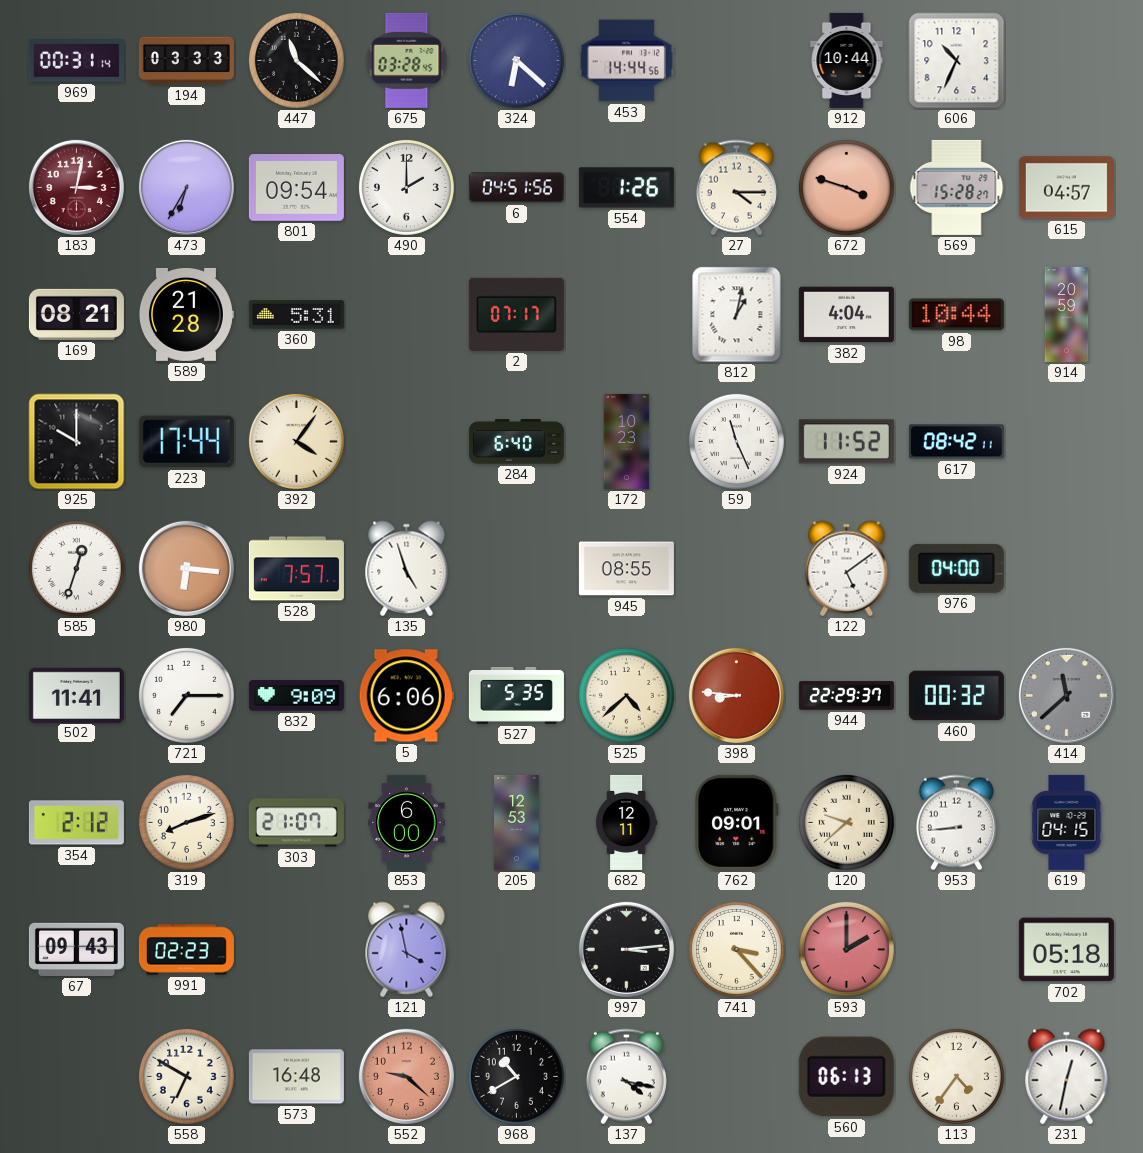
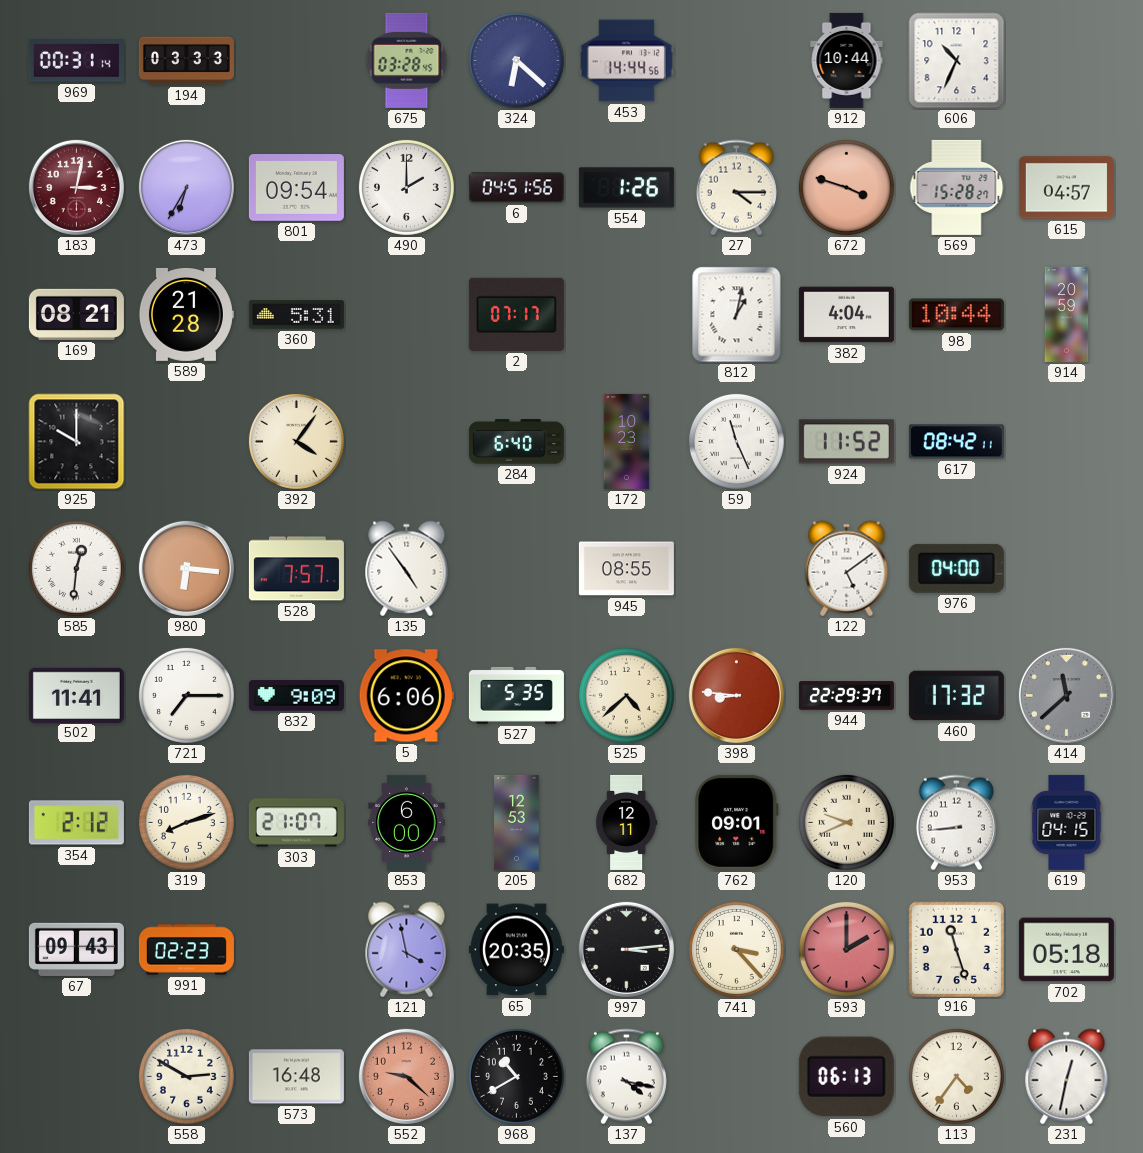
447: 11:22 -> none (296, 60)
223: 17:44 -> none (186, 442)
585: 12:33 -> 12:31 (76, 568)
135: 4:57 -> 4:54 (407, 569)
460: 00:32 -> 17:32 (956, 696)
120: 9:38 -> 9:41 (846, 822)
65: none -> 20:35 (516, 950)
916: none -> 11:27 (956, 949)
558: 6:50 -> 2:50 (186, 1076)
